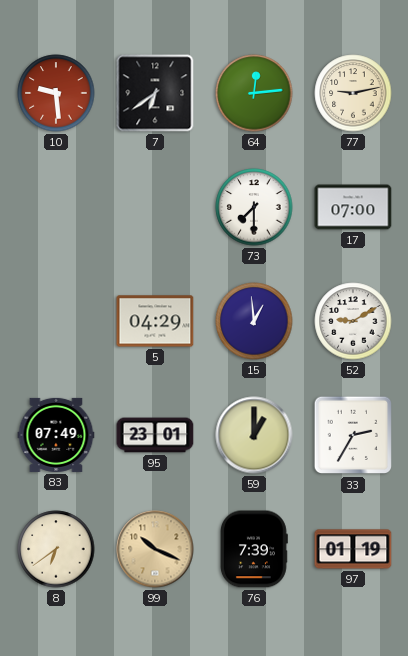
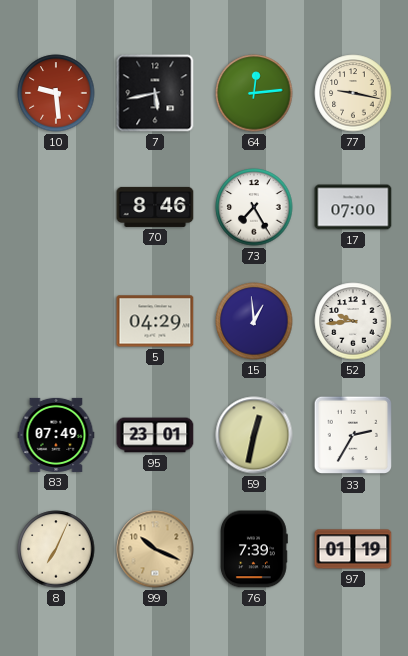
7: 6:39 -> 5:43 (155, 93)
77: 9:13 -> 9:17 (353, 93)
70: none -> 8:46 (155, 207)
73: 7:30 -> 7:25 (254, 207)
52: 9:10 -> 9:44 (353, 321)
59: 1:00 -> 12:32 (254, 435)
8: 6:39 -> 7:04 (56, 549)
